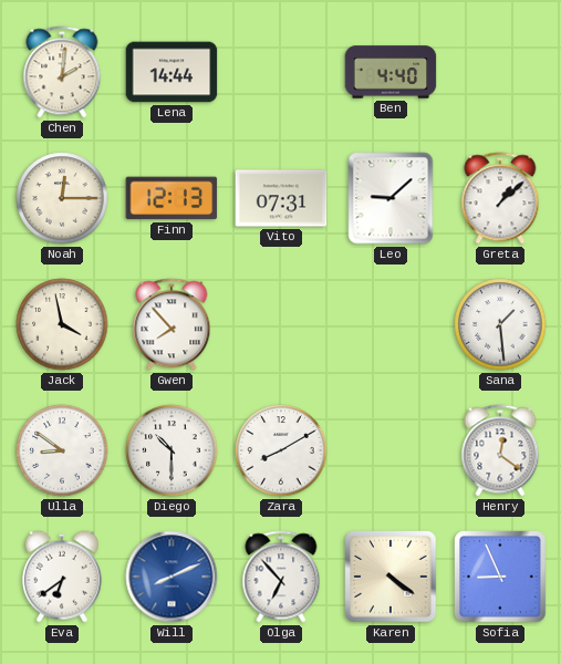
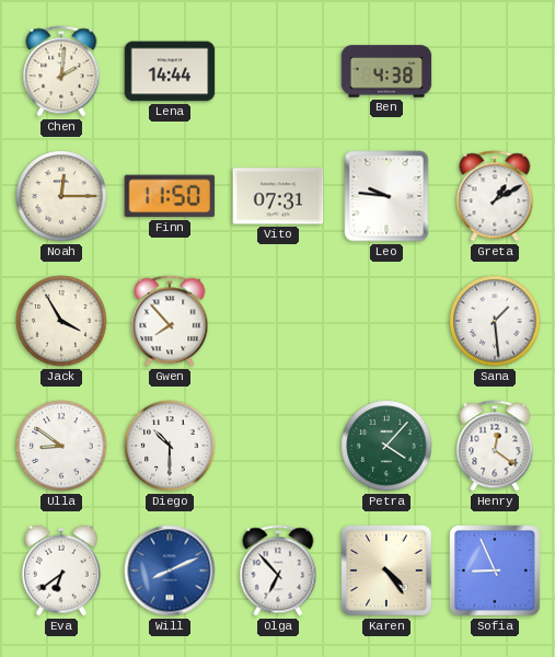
Ben: 4:40 -> 4:38 (386, 71)
Finn: 12:13 -> 11:50 (170, 196)
Leo: 9:08 -> 9:46 (386, 196)
Greta: 1:08 -> 1:10 (495, 196)
Jack: 3:58 -> 3:55 (61, 321)
Zara: 8:10 -> none (281, 450)
Petra: none -> 4:07 (386, 446)
Karen: 4:21 -> 4:24 (386, 570)
